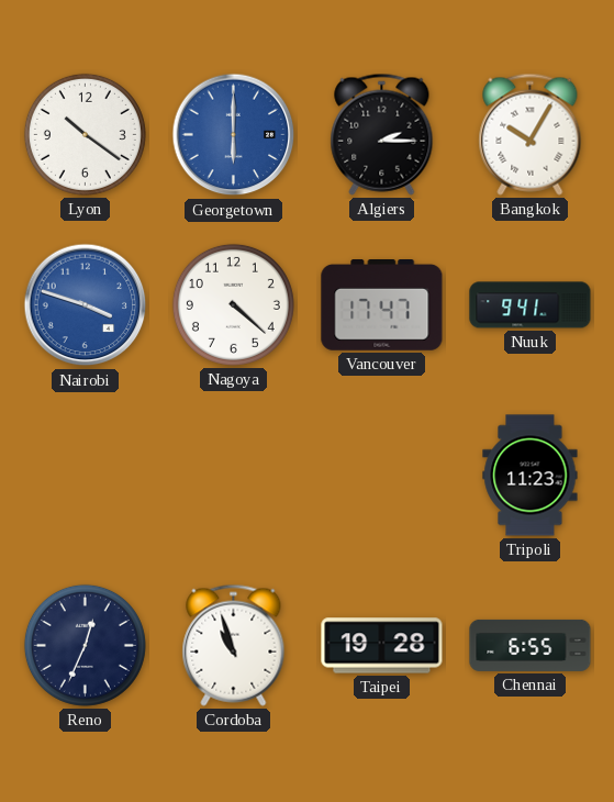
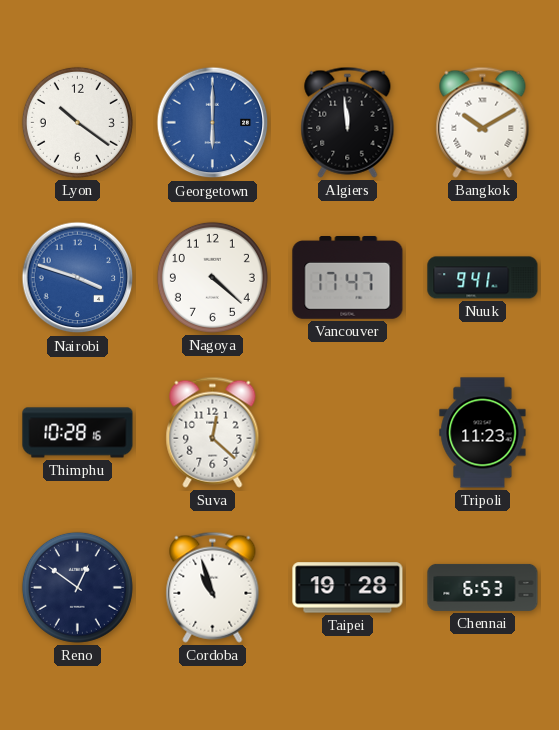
Algiers: 2:15 -> 11:59 (348, 122)
Bangkok: 10:05 -> 10:10 (483, 122)
Thimphu: none -> 10:28 (78, 433)
Suva: none -> 12:22 (213, 432)
Reno: 12:34 -> 12:51 (77, 587)
Chennai: 6:55 -> 6:53 (483, 587)
